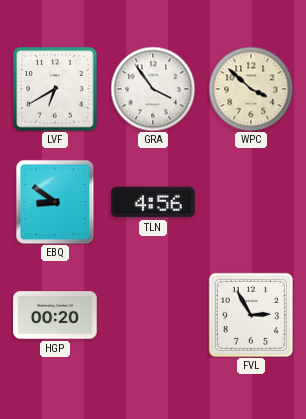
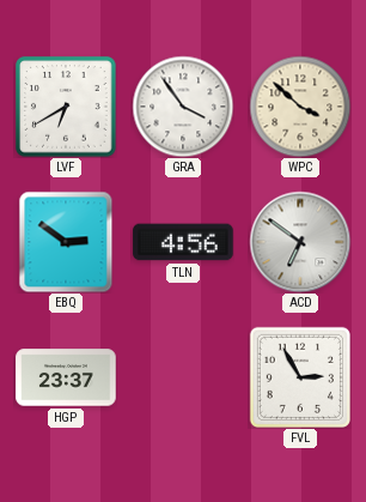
EBQ: 8:51 -> 2:51 (66, 242)
ACD: none -> 6:51 (300, 242)
HGP: 00:20 -> 23:37 (66, 377)
